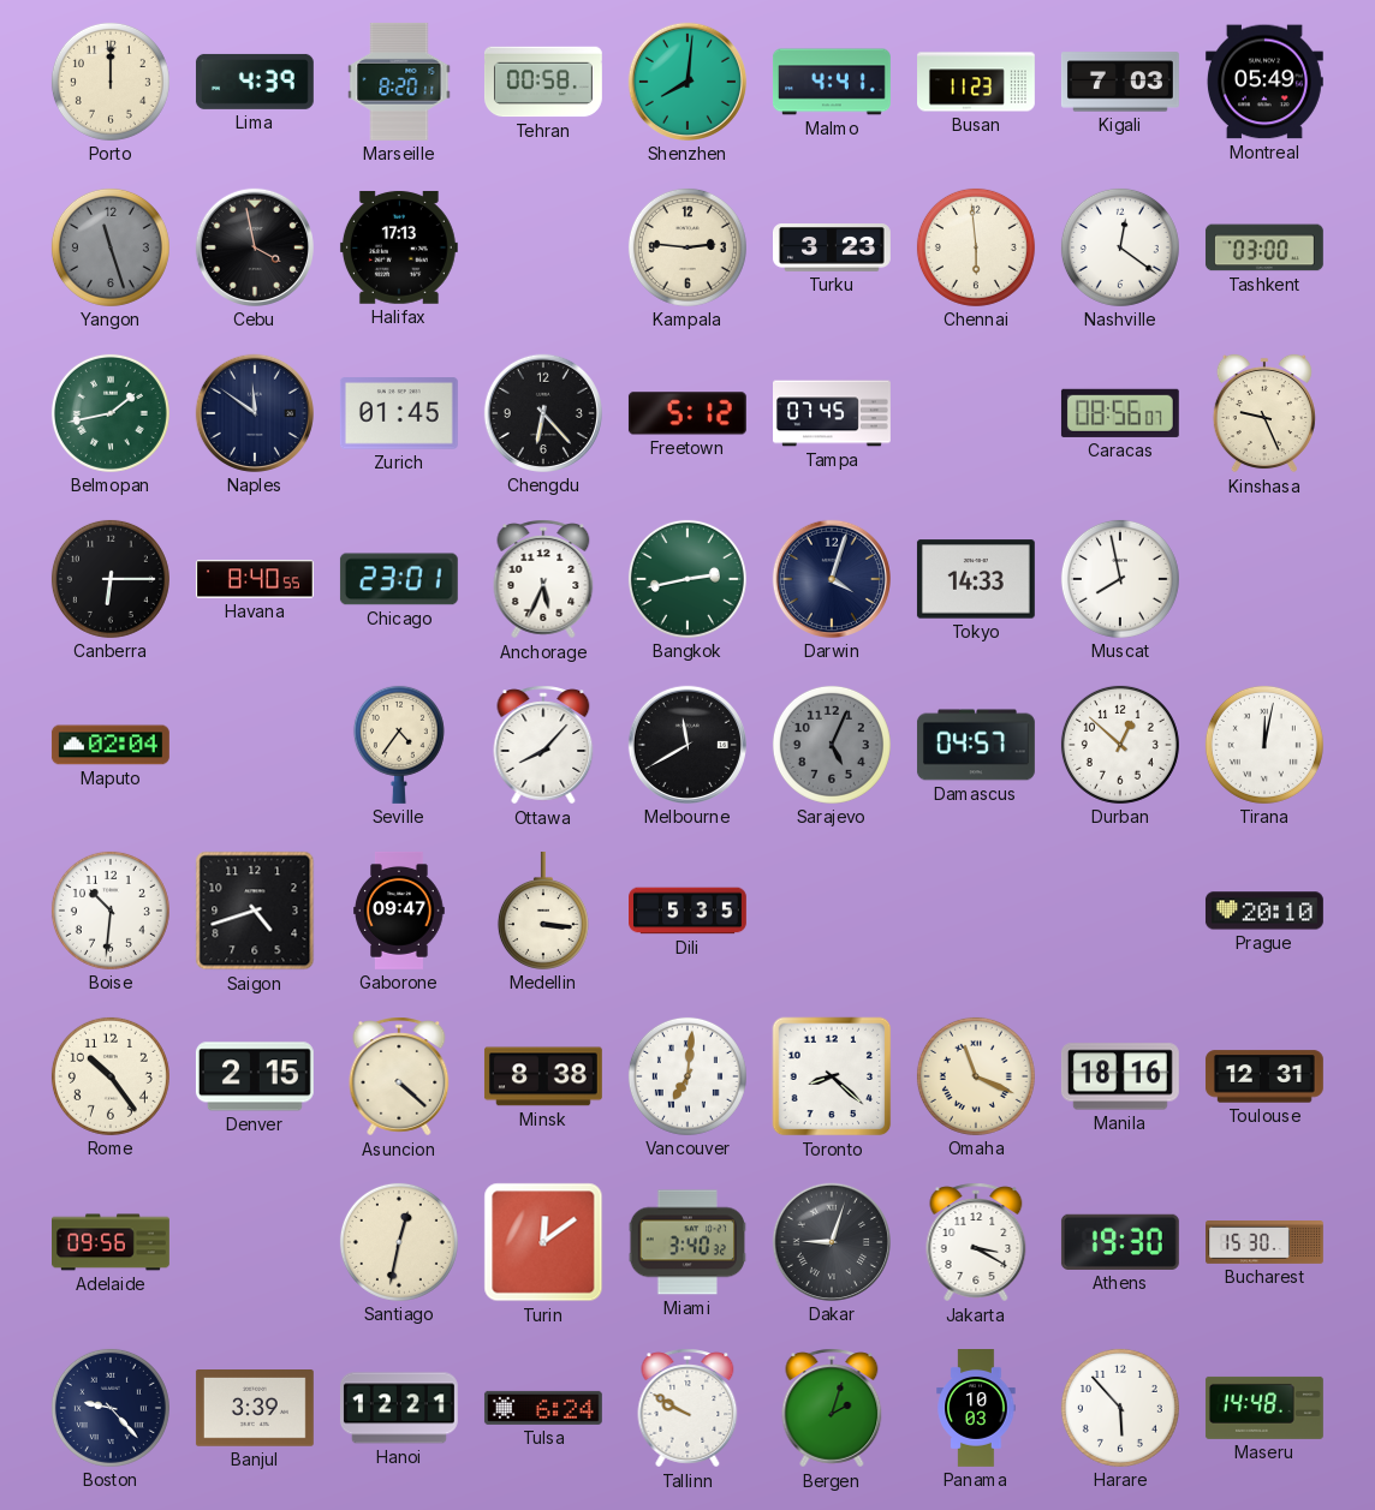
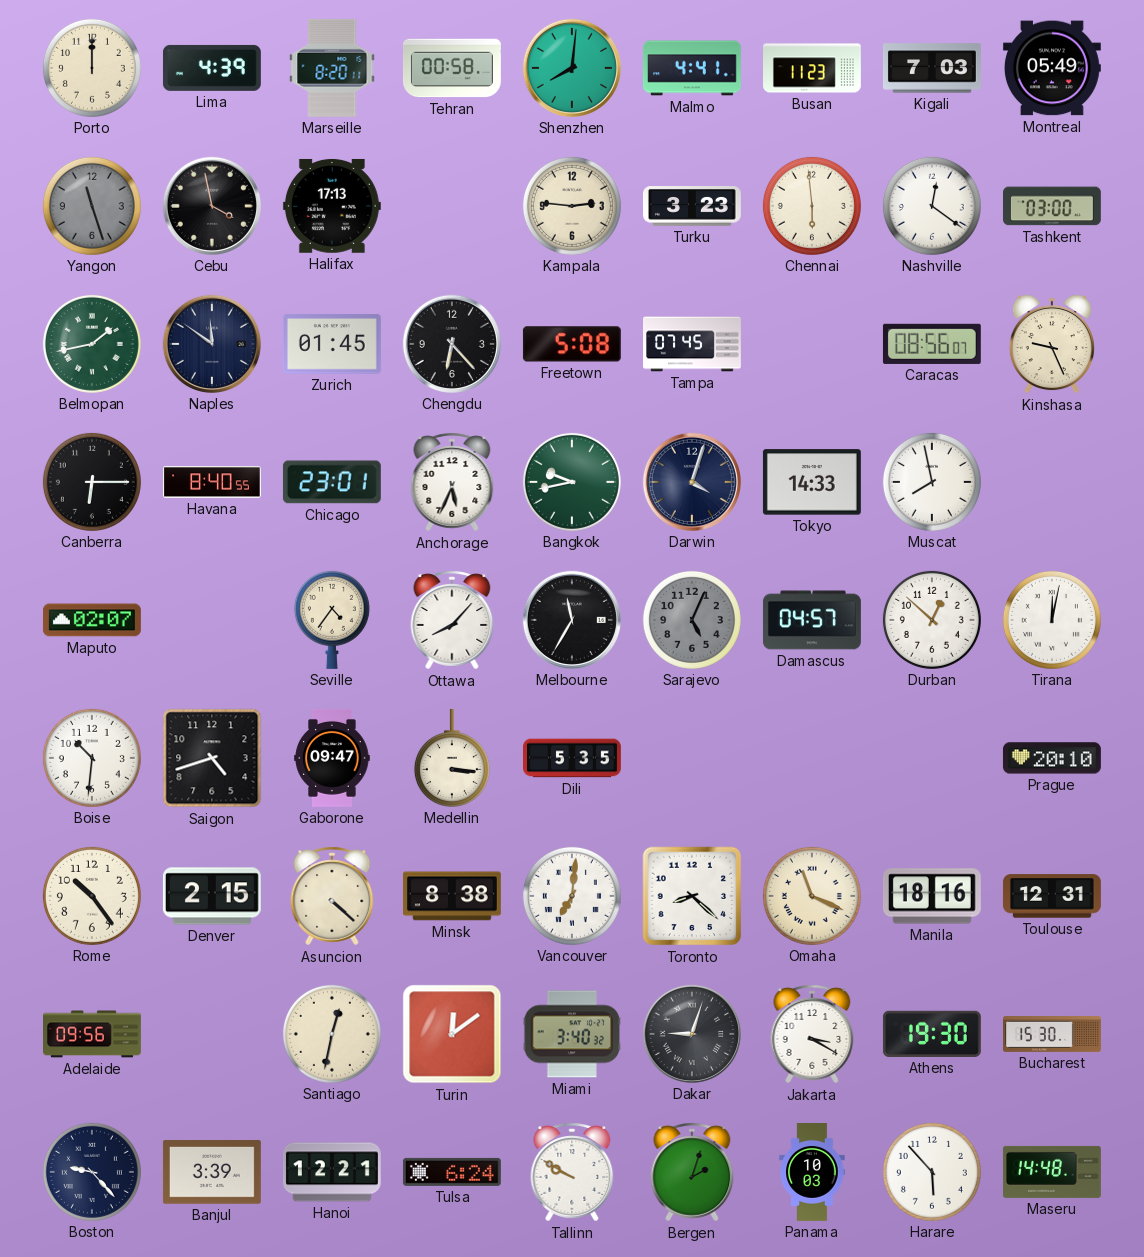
Freetown: 5:12 -> 5:08 (572, 344)
Bangkok: 2:43 -> 9:43 (572, 482)
Maputo: 02:04 -> 02:07 (92, 620)
Melbourne: 11:40 -> 11:35 (572, 620)
